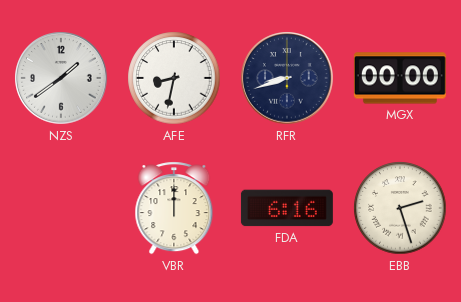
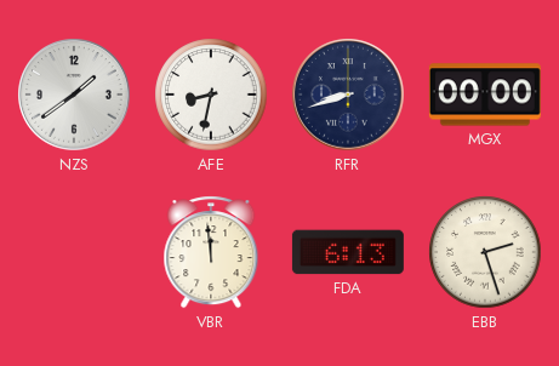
VBR: 12:00 -> 11:59 (211, 252)
FDA: 6:16 -> 6:13 (348, 252)
